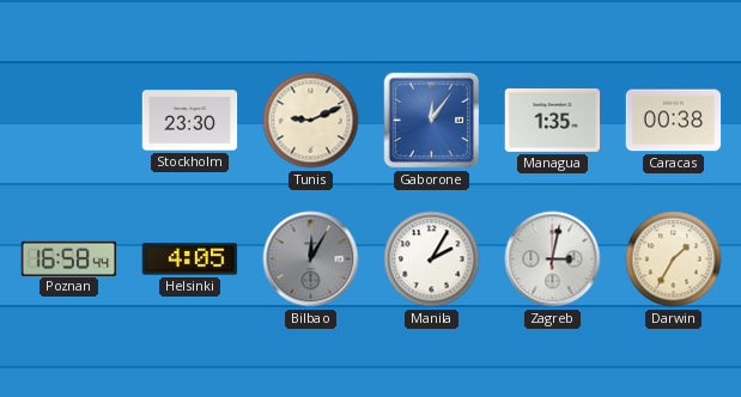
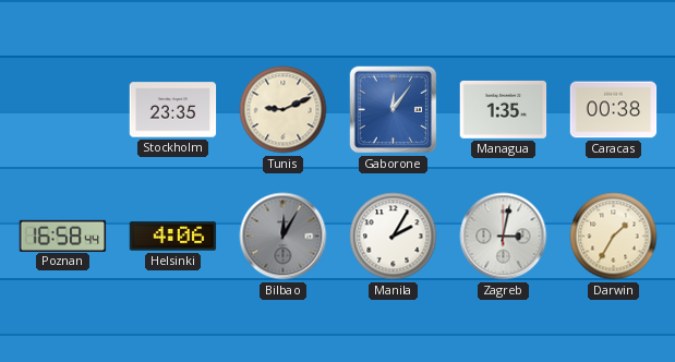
Stockholm: 23:30 -> 23:35 (173, 110)
Helsinki: 4:05 -> 4:06 (173, 237)
